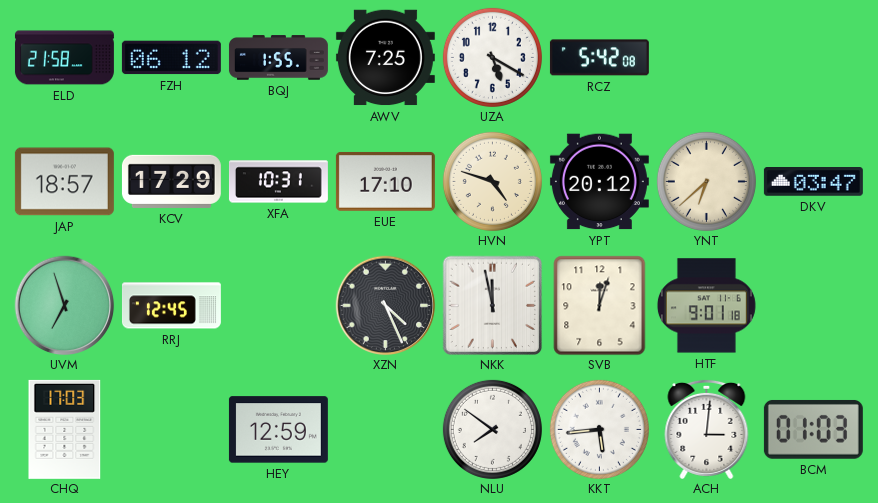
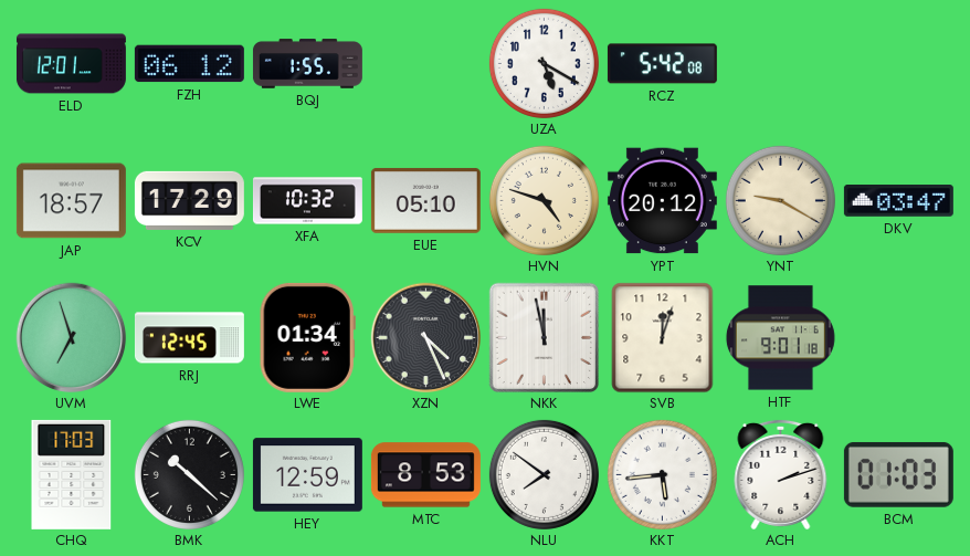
ELD: 21:58 -> 12:01 (71, 64)
AWV: 7:25 -> none (385, 58)
XFA: 10:31 -> 10:32 (307, 201)
EUE: 17:10 -> 05:10 (425, 200)
YNT: 6:38 -> 9:20 (780, 200)
LWE: none -> 01:34 (307, 337)
BMK: none -> 10:22 (189, 474)
MTC: none -> 8:53 (425, 475)
ACH: 3:01 -> 2:12 (781, 474)
